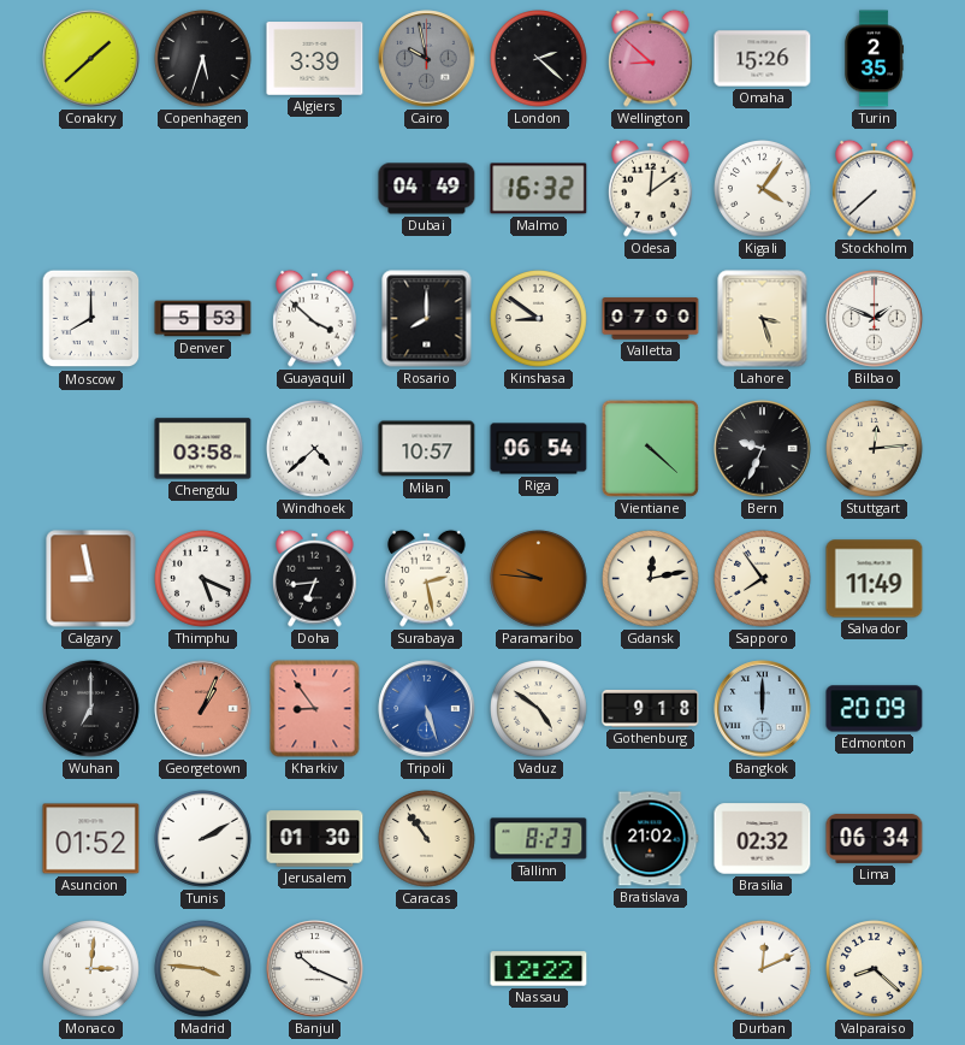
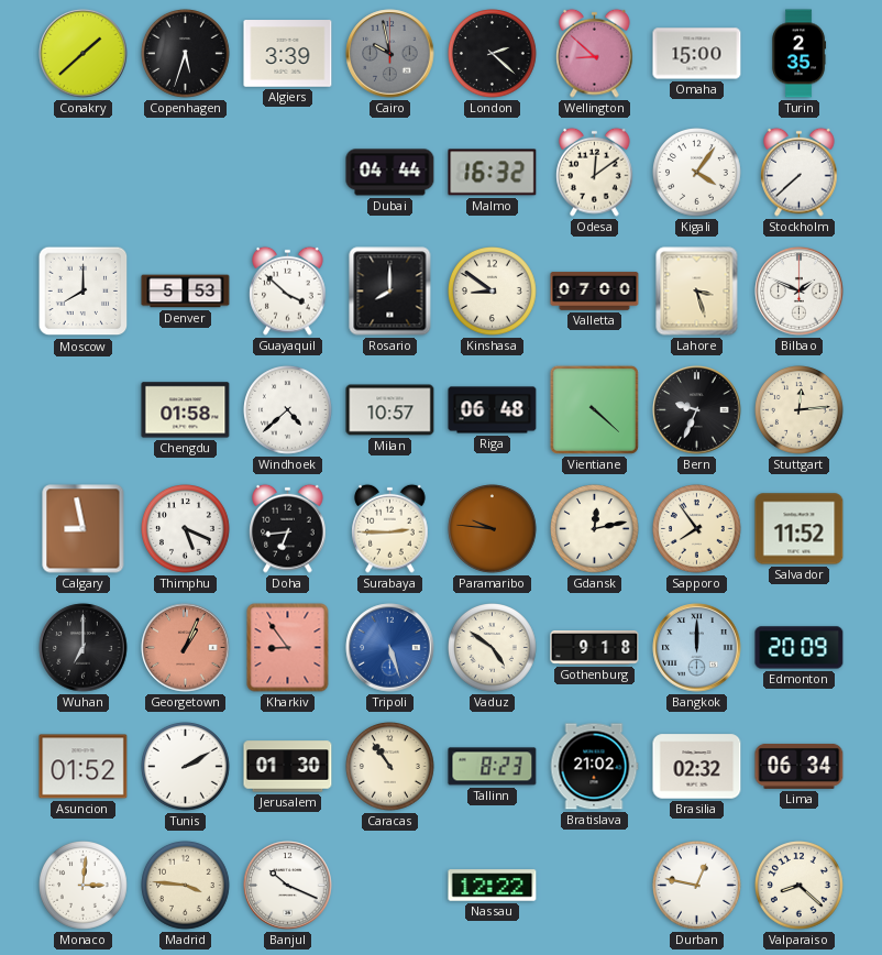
Omaha: 15:26 -> 15:00 (697, 54)
Dubai: 04:49 -> 04:44 (390, 173)
Chengdu: 03:58 -> 01:58 (186, 410)
Riga: 06:54 -> 06:48 (493, 410)
Surabaya: 2:28 -> 2:45 (390, 528)
Salvador: 11:49 -> 11:52 (800, 529)
Durban: 12:11 -> 12:47 (697, 886)
